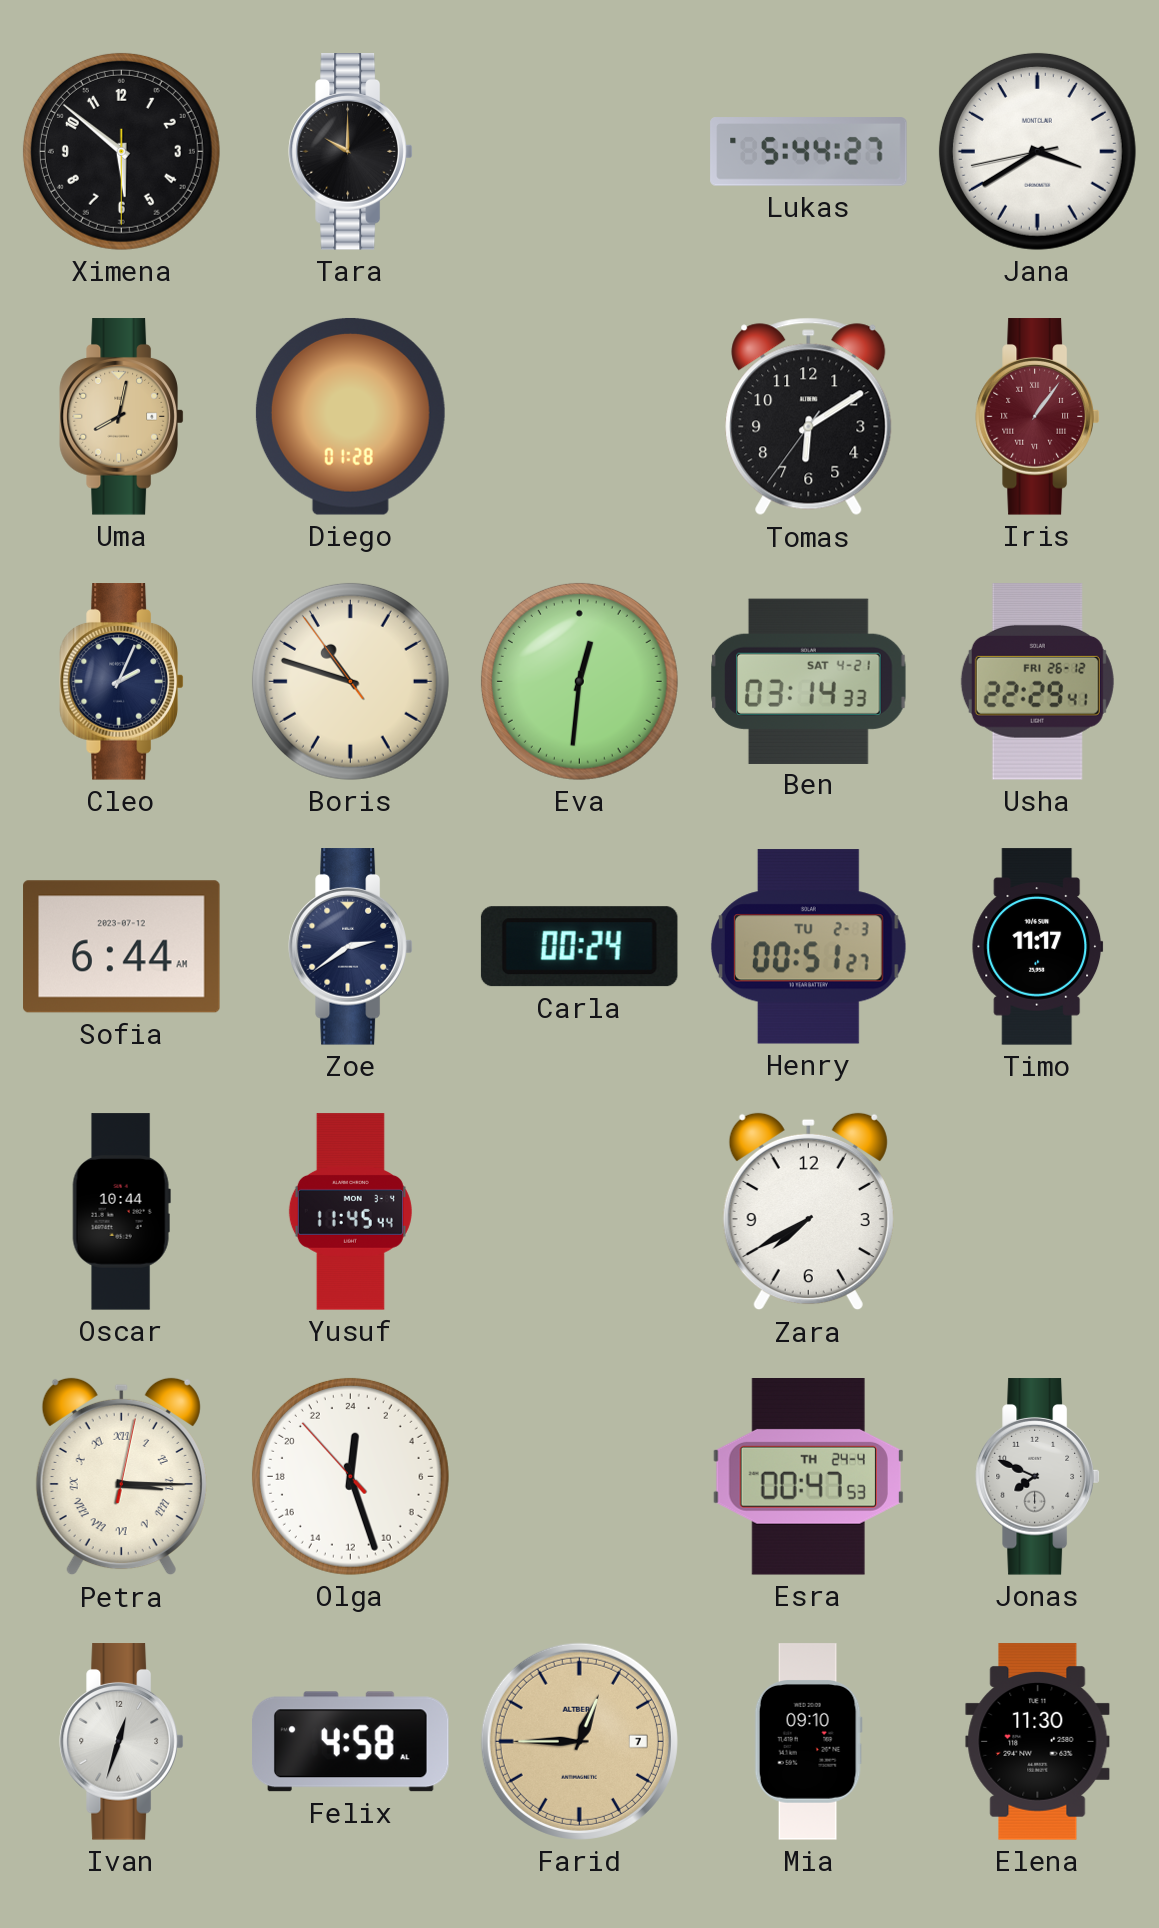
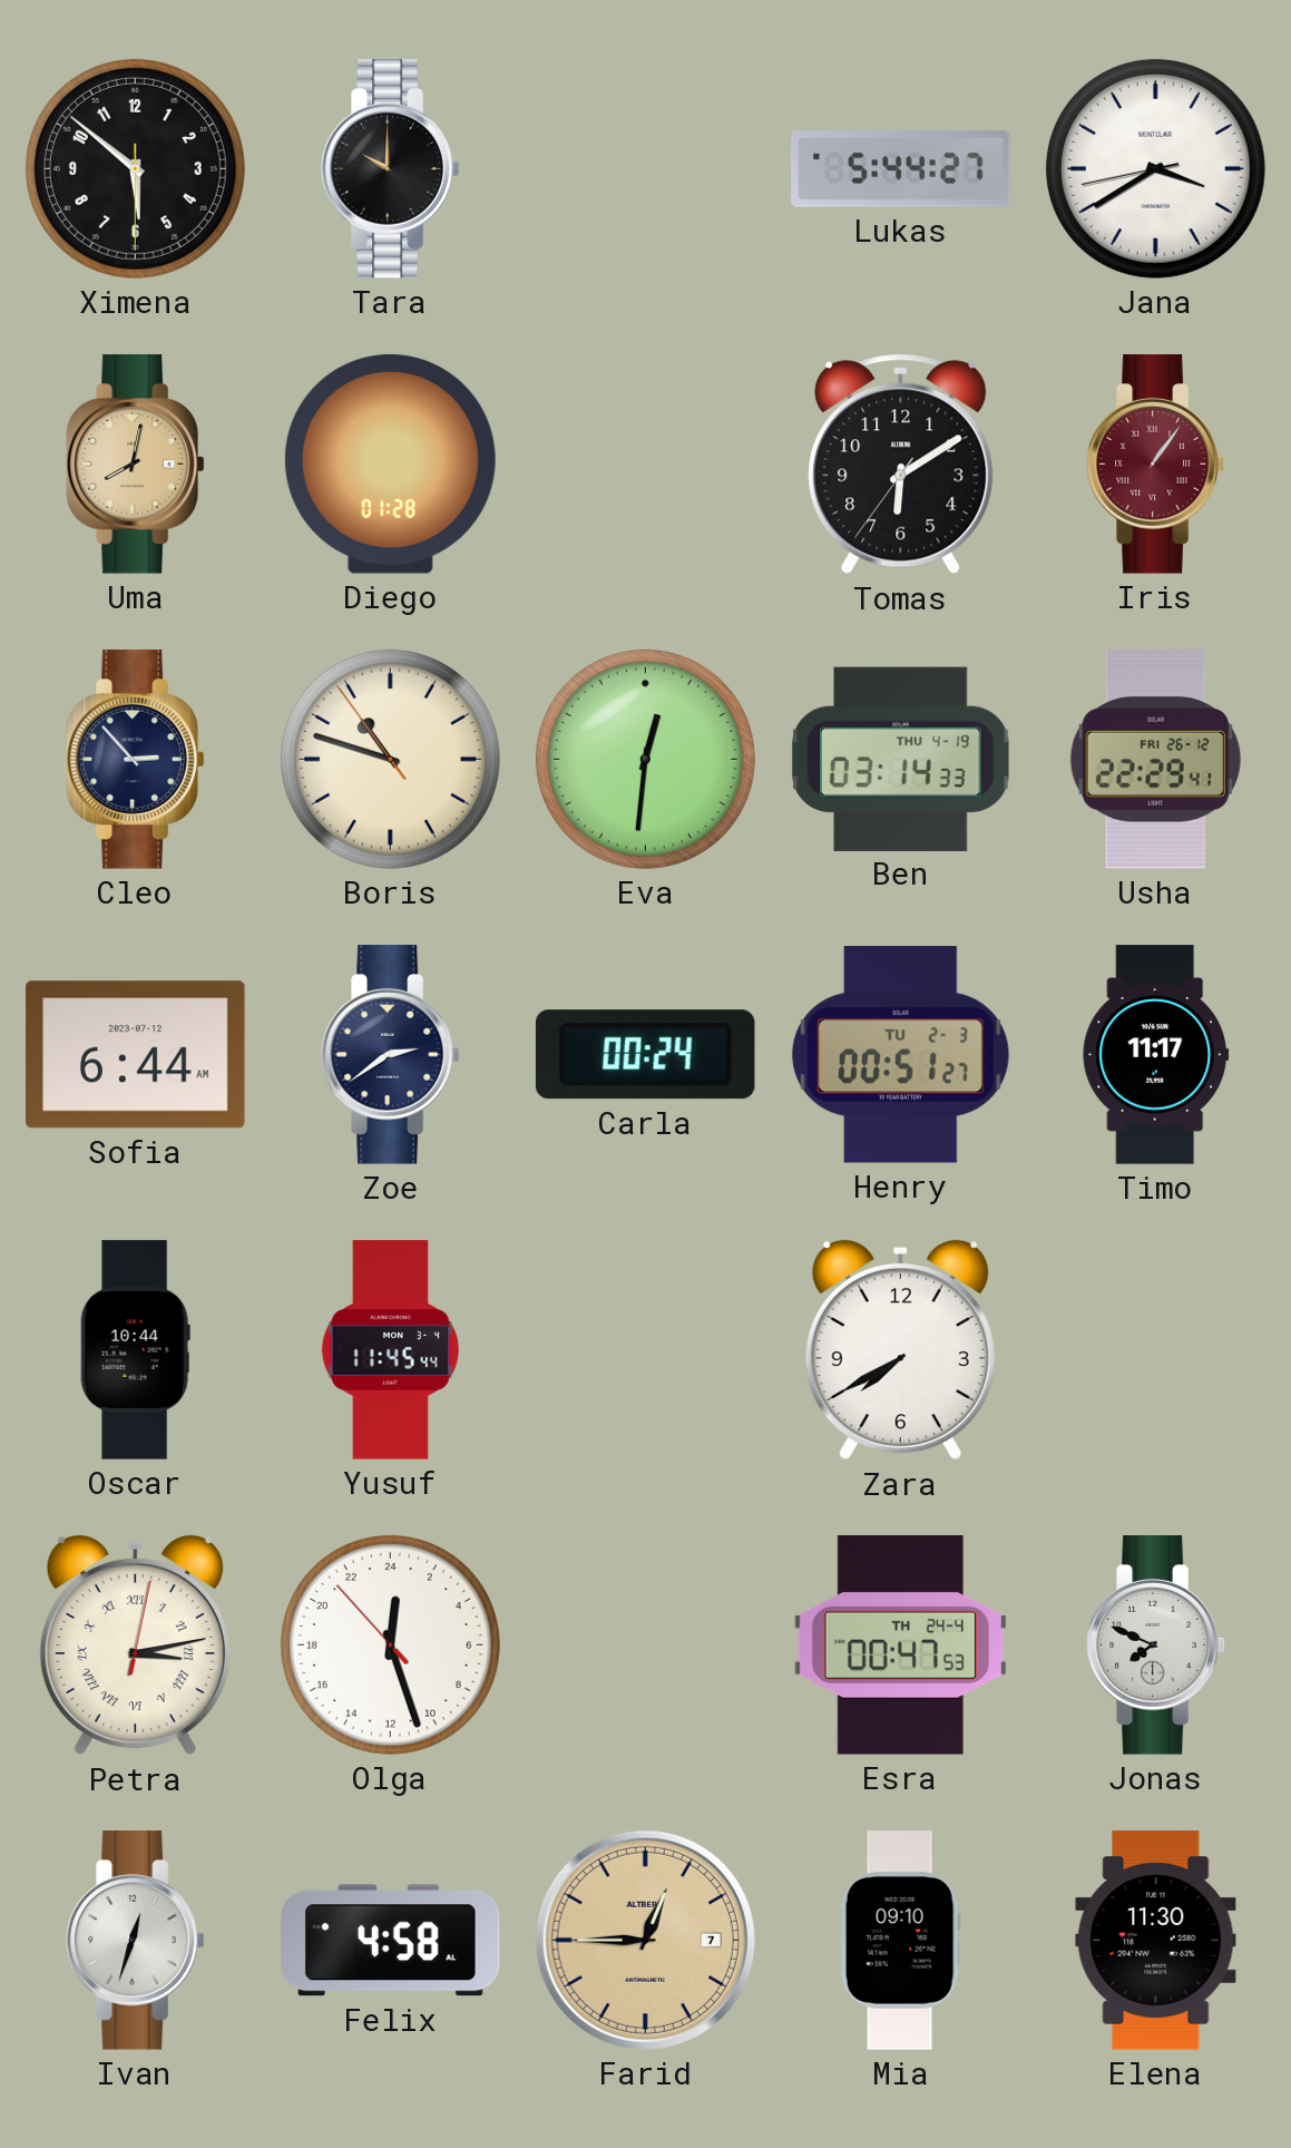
Cleo: 2:04 -> 2:53 (136, 760)
Ben date: SAT 4-21 -> THU 4-19 (901, 759)
Petra: 3:15 -> 3:13 (135, 1646)
